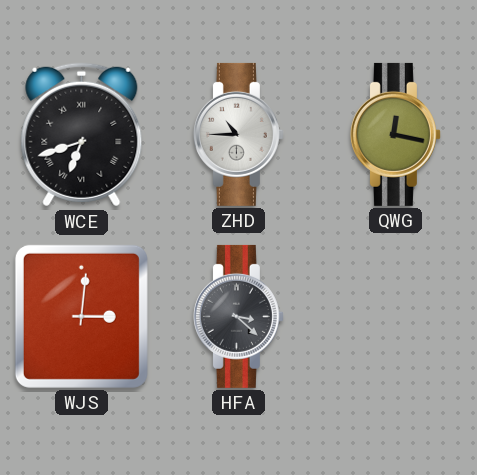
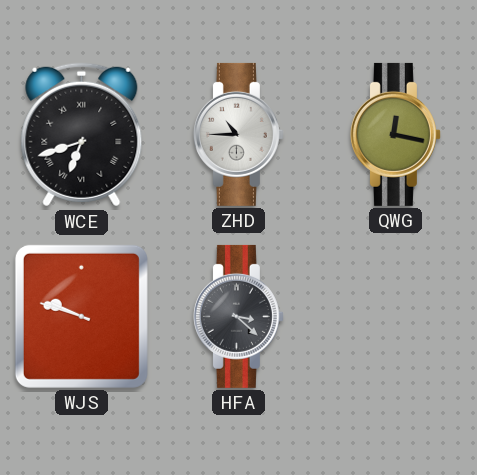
WJS: 3:01 -> 9:48 (81, 316)
